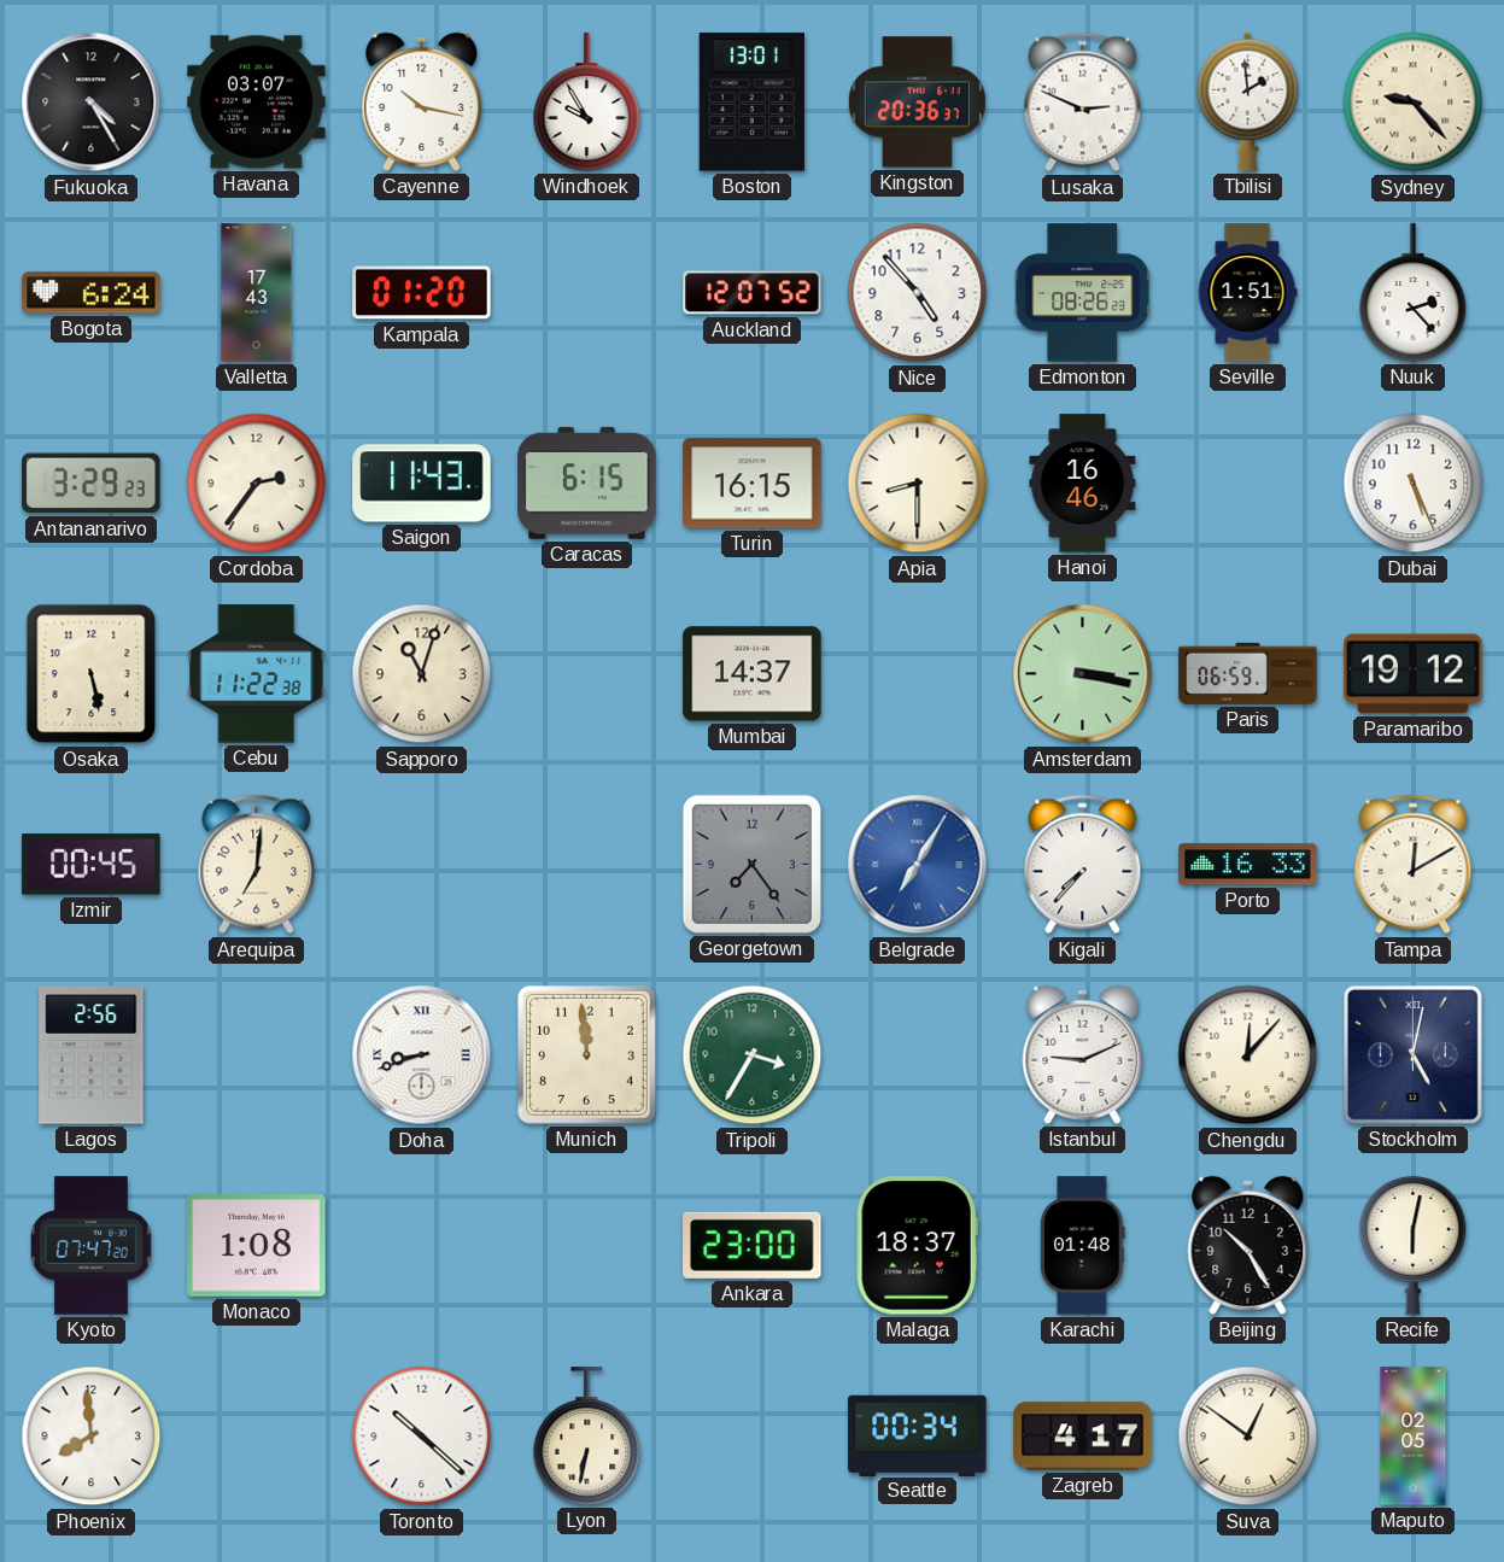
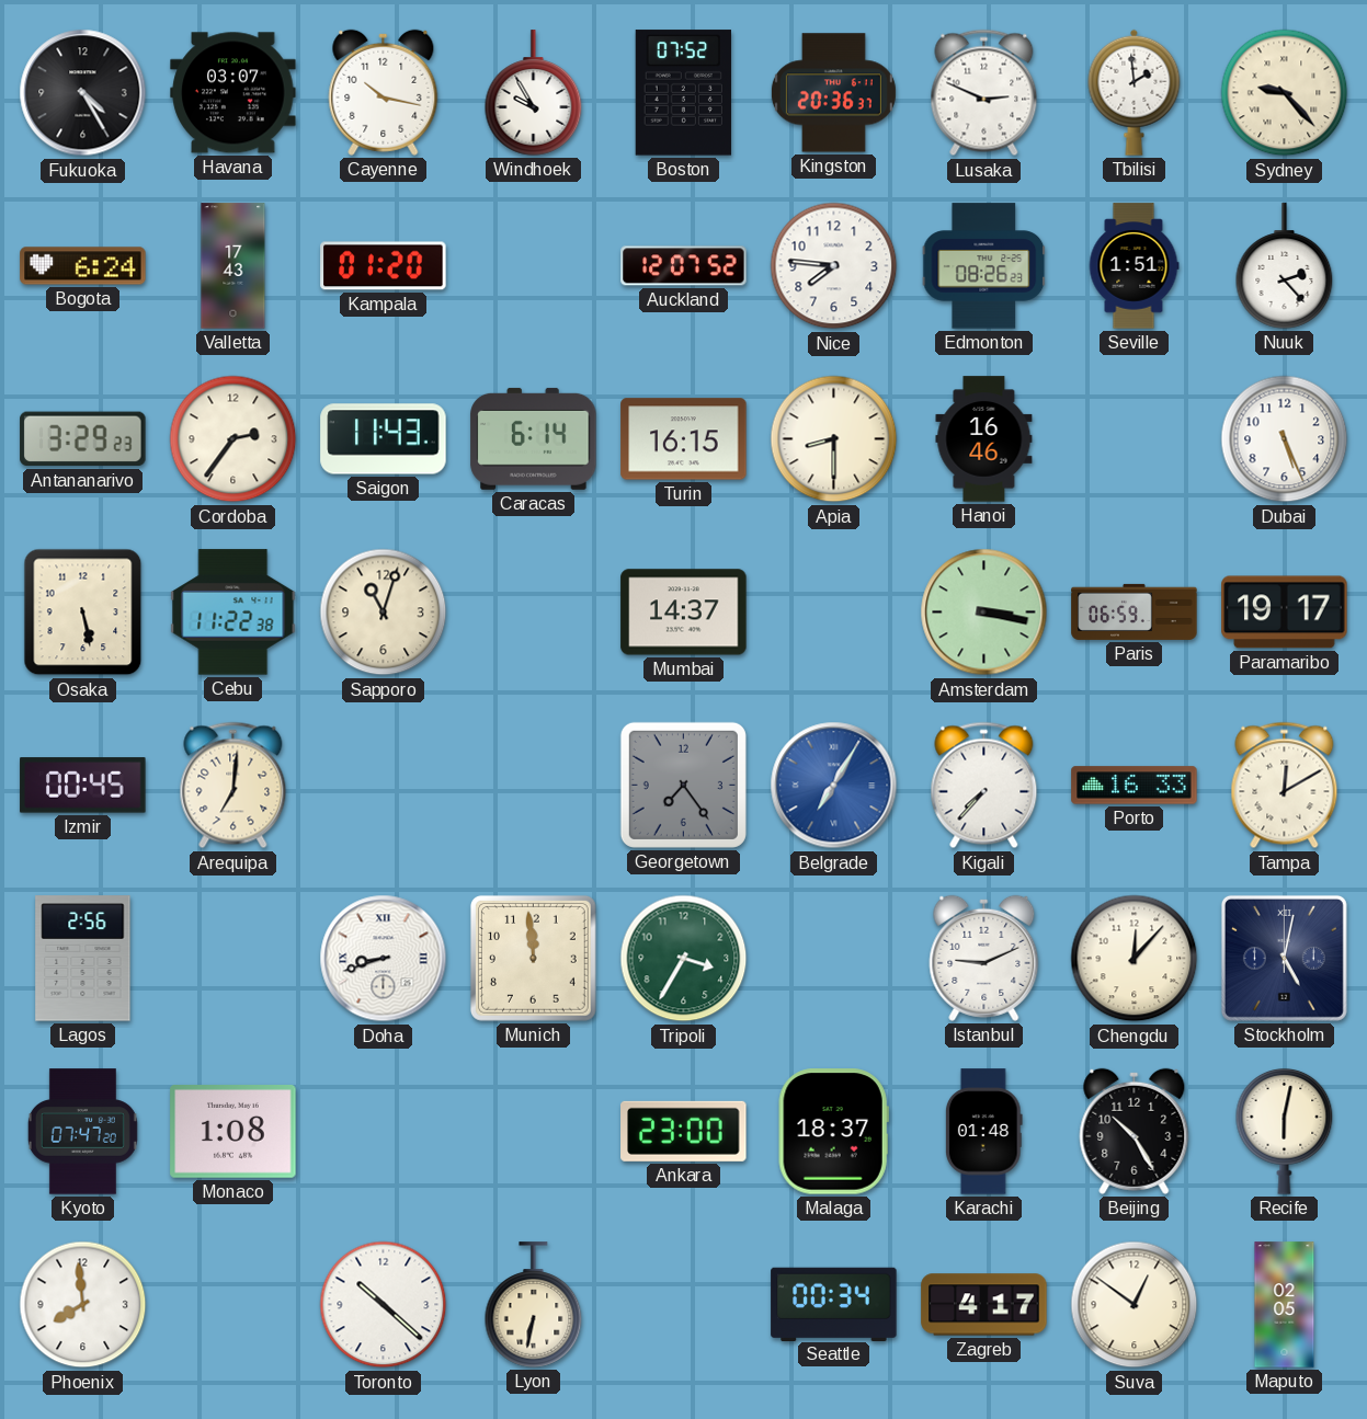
Boston: 13:01 -> 07:52 (683, 93)
Nice: 4:53 -> 7:46 (834, 266)
Caracas: 6:15 -> 6:14 (534, 438)
Paramaribo: 19:12 -> 19:17 (1285, 613)
